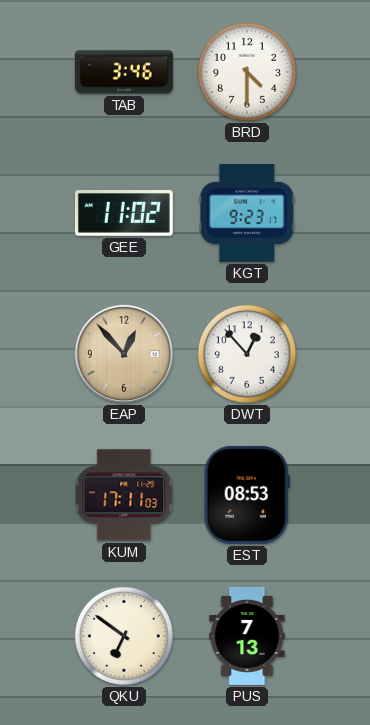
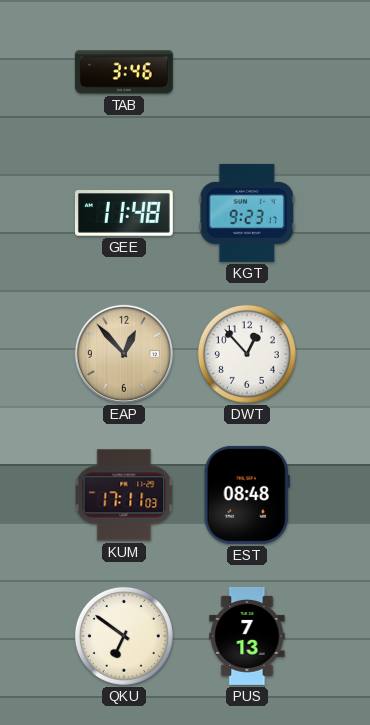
BRD: 4:30 -> none (247, 72)
GEE: 11:02 -> 11:48 (124, 213)
EST: 08:53 -> 08:48 (247, 495)
